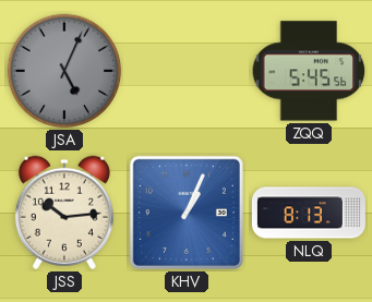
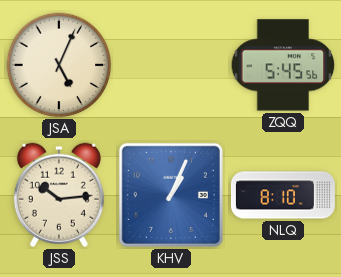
JSA dial: grey -> cream (59, 65)
NLQ: 8:13 -> 8:10 (283, 195)
